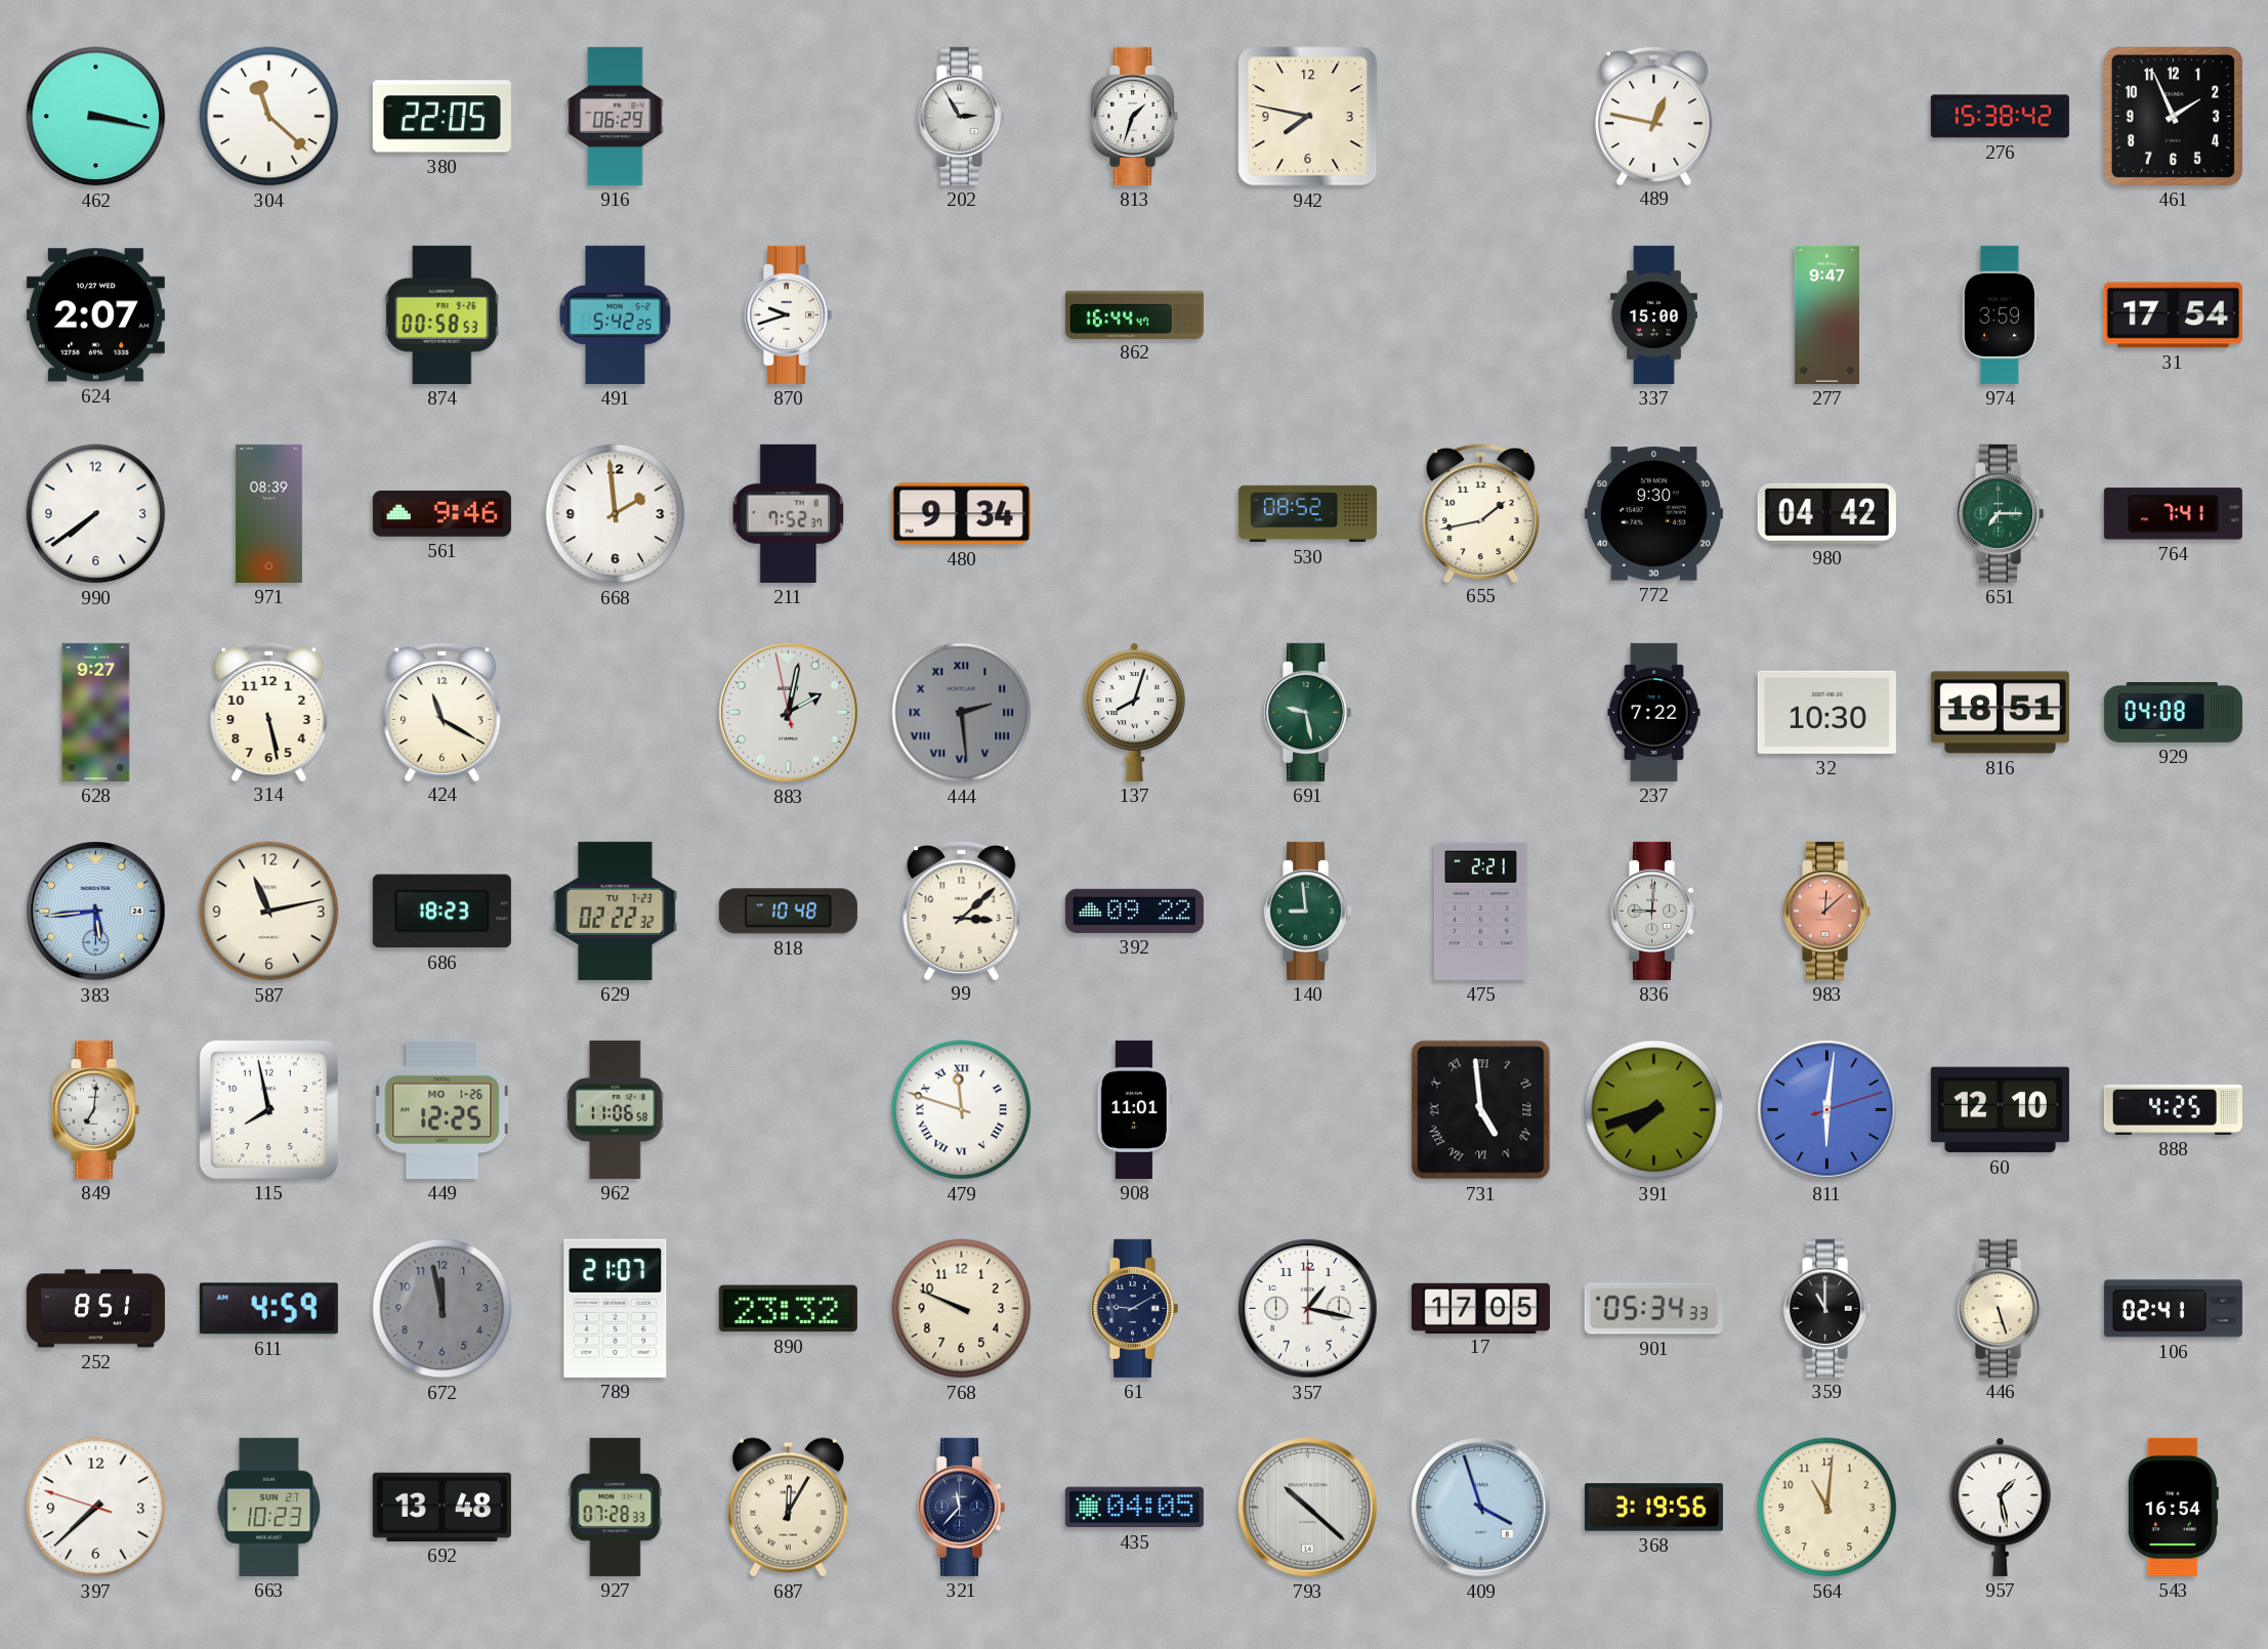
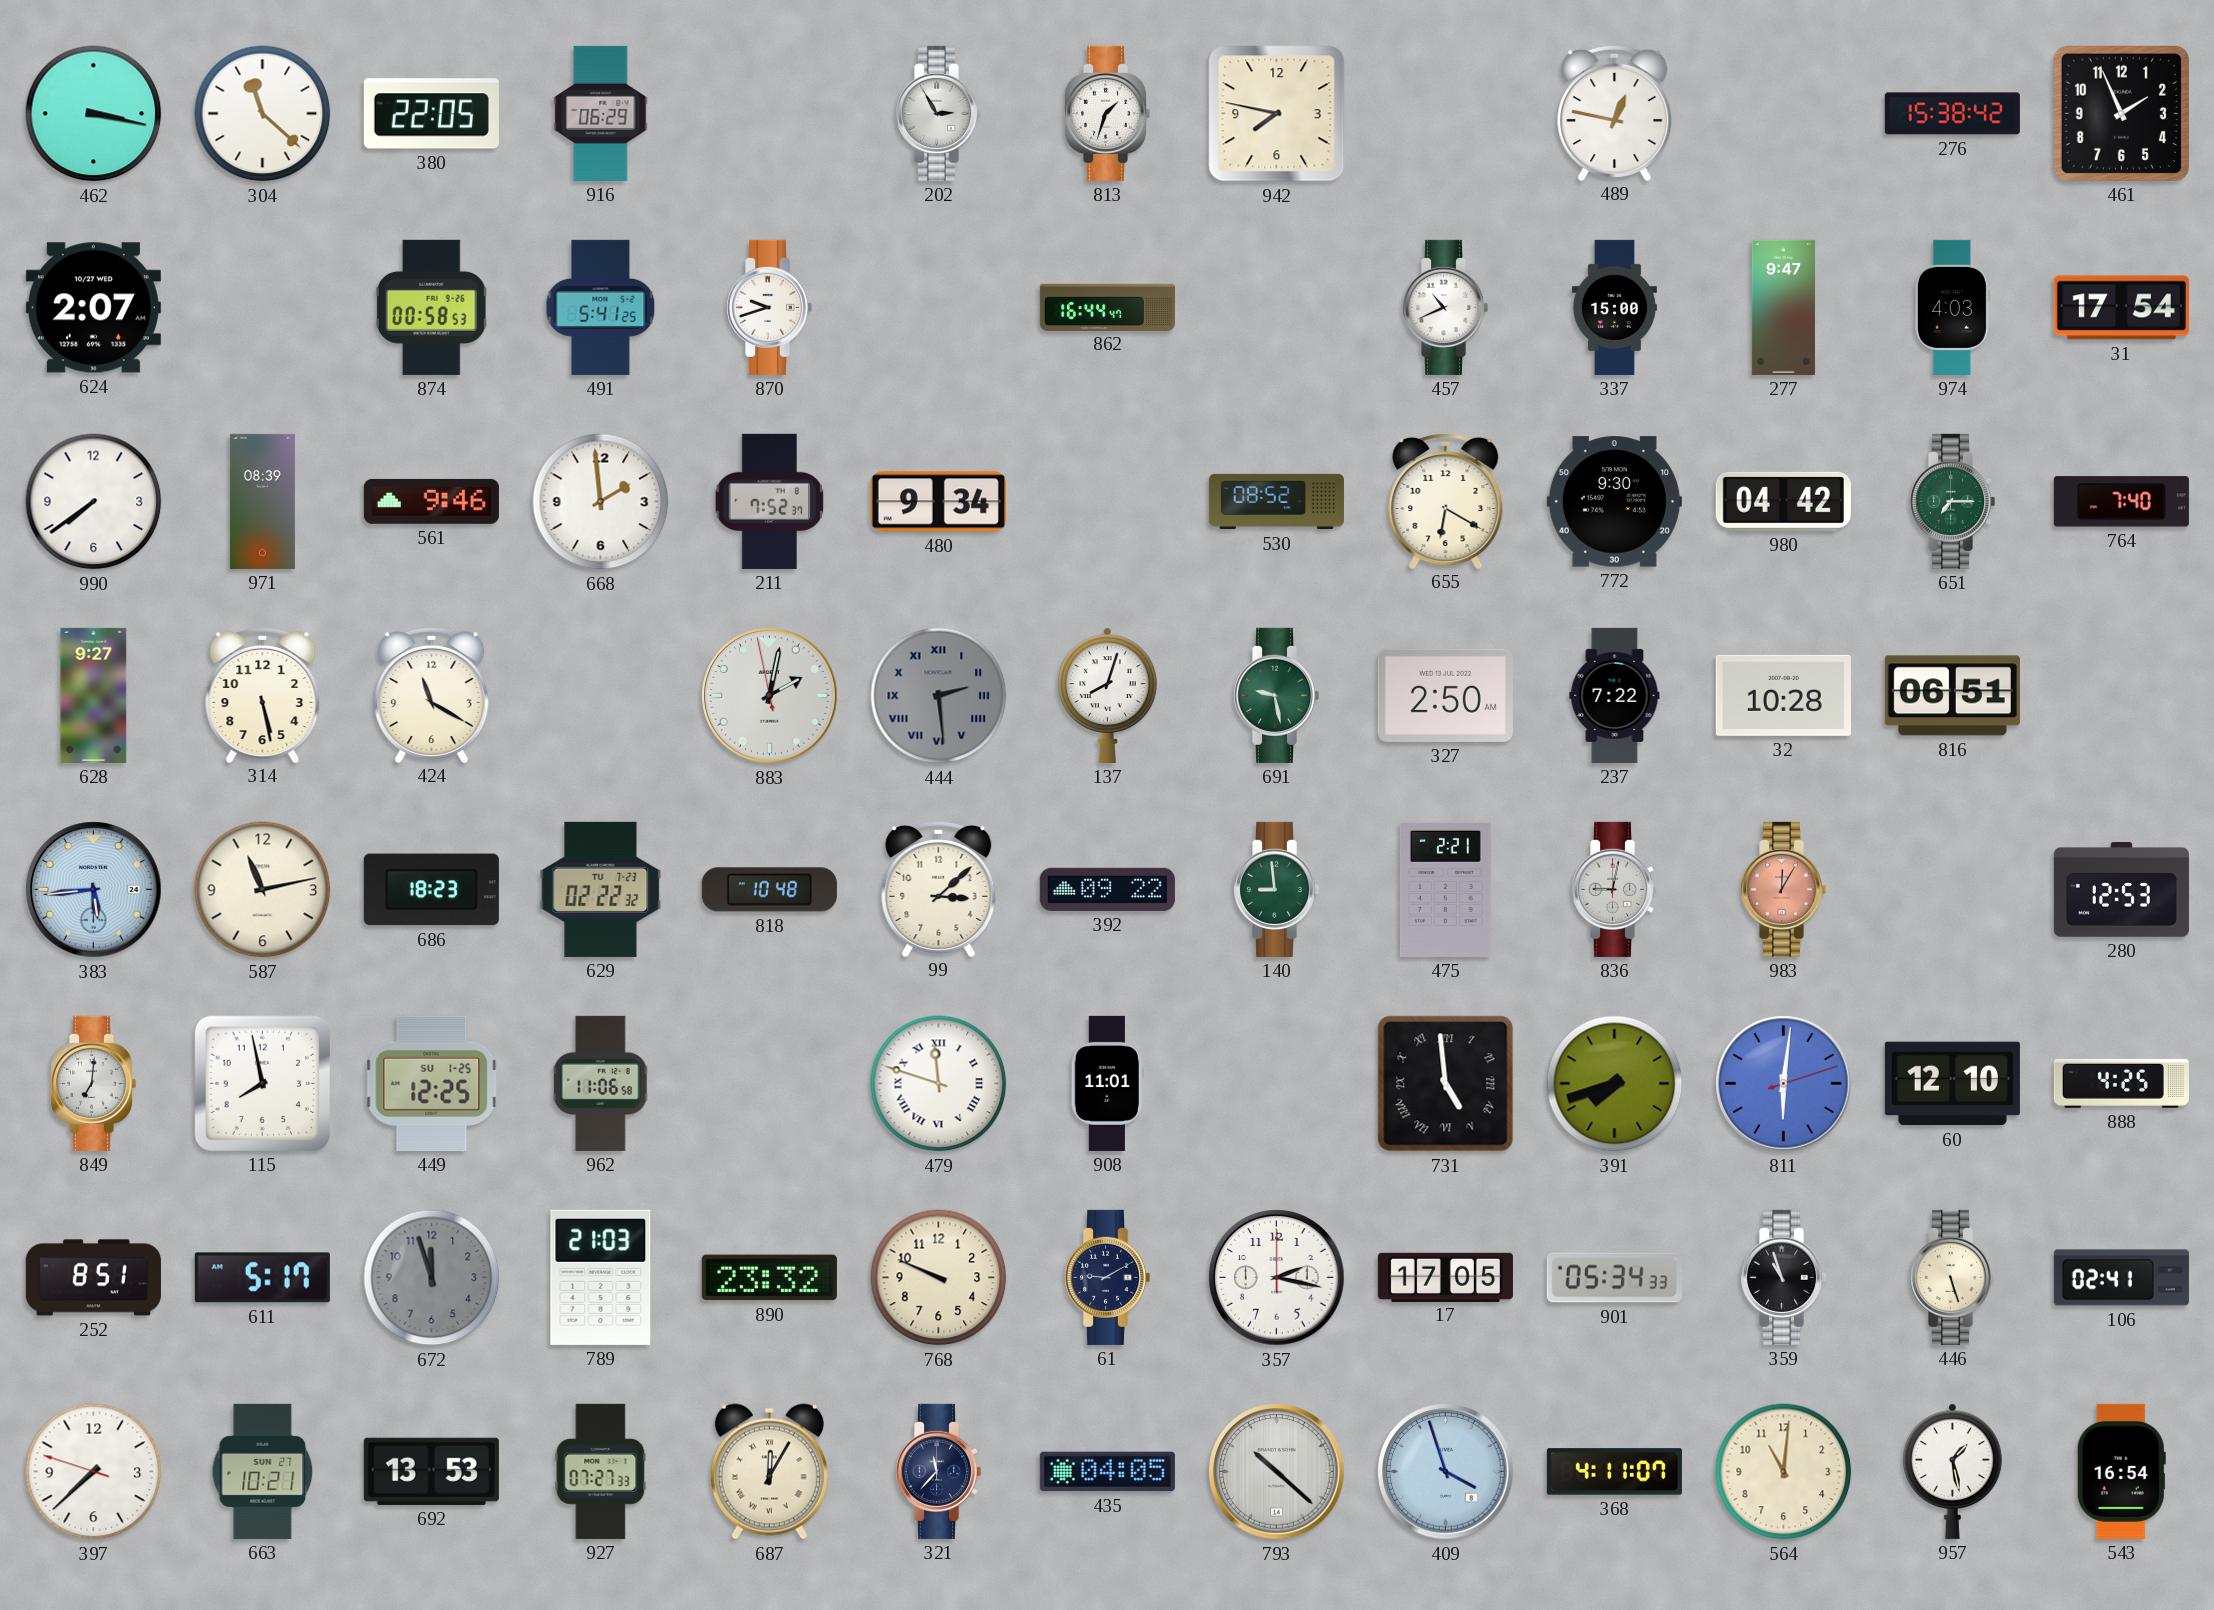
491: 5:42 -> 5:41 (601, 307)
457: none -> 10:41 (1446, 307)
974: 3:59 -> 4:03 (1952, 307)
655: 1:43 -> 6:20 (1446, 500)
764: 7:41 -> 7:40 (2121, 502)
327: none -> 2:50 (1445, 695)
32: 10:30 -> 10:28 (1783, 695)
816: 18:51 -> 06:51 (1952, 696)
929: 04:08 -> none (2173, 712)
836: 9:01 -> 9:02 (1615, 889)
983: 12:08 -> 12:05 (1784, 889)
280: none -> 12:53 (2121, 890)
449 date: MO 1-26 -> SU 1-25 (432, 1083)
611: 4:59 -> 5:17 (262, 1278)
672: 11:58 -> 11:57 (432, 1278)
789: 21:07 -> 21:03 (601, 1277)
357: 1:17 -> 2:17 (1277, 1278)
359: 11:00 -> 10:57 (1784, 1277)
663: 10:23 -> 10:21 (263, 1471)
692: 13:48 -> 13:53 (431, 1471)
927: 07:28 -> 07:27 (601, 1471)
368: 3:19 -> 4:11 (1614, 1472)
